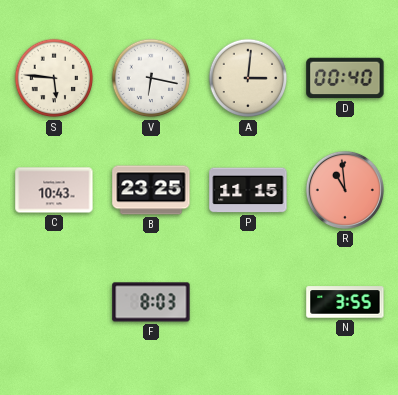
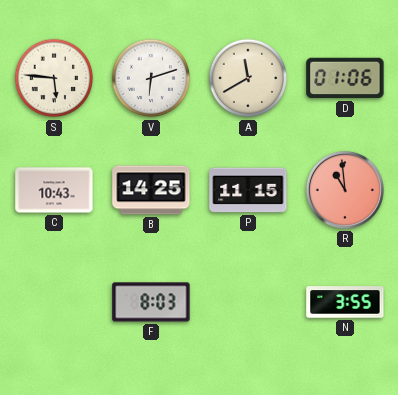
V: 6:17 -> 6:12 (151, 78)
A: 3:01 -> 11:40 (248, 78)
D: 00:40 -> 01:06 (345, 78)
B: 23:25 -> 14:25 (151, 190)
